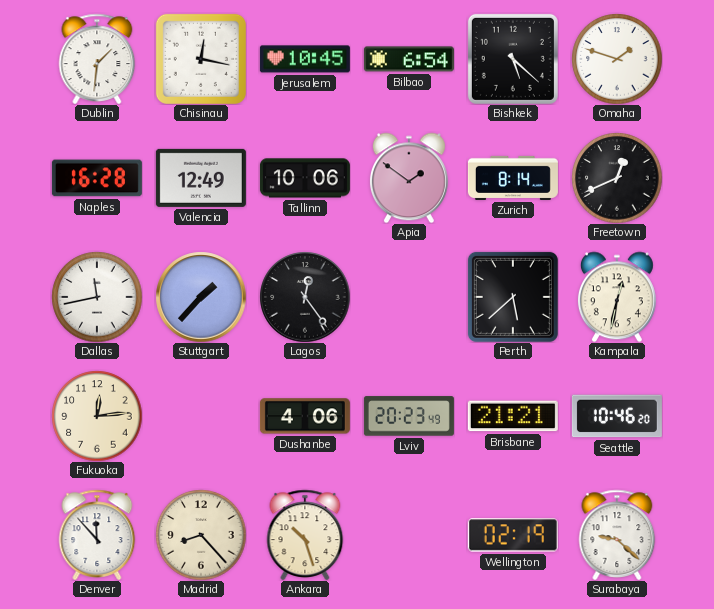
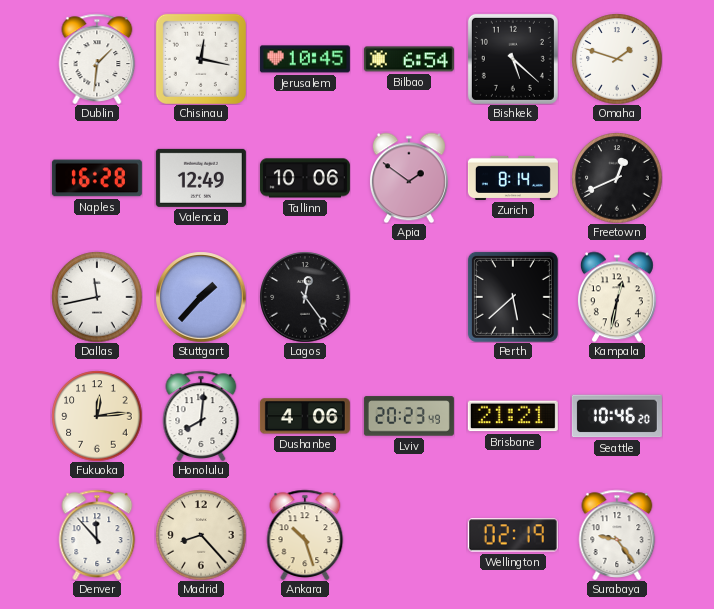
Honolulu: none -> 8:01 (201, 415)
Surabaya: 9:22 -> 9:24 (617, 534)
